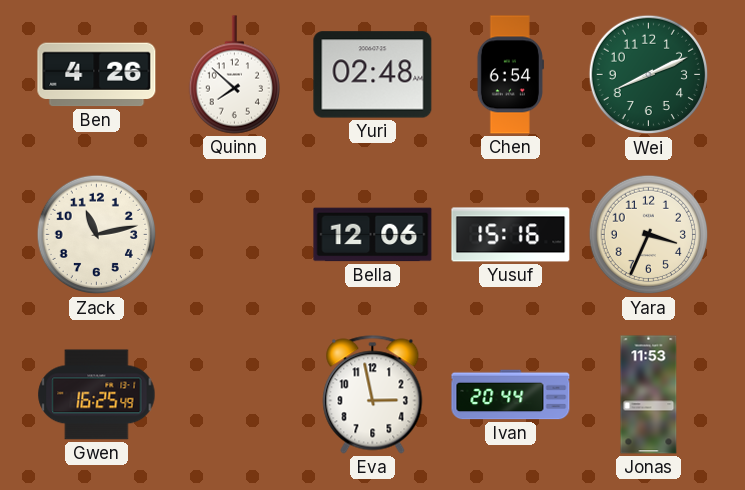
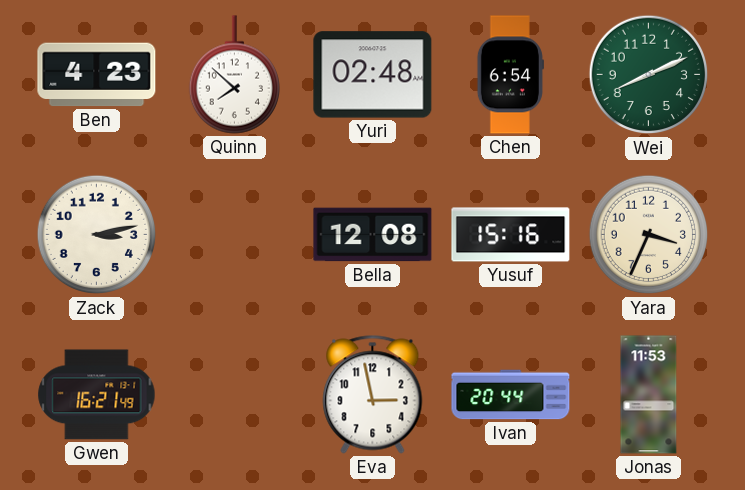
Ben: 4:26 -> 4:23 (97, 75)
Zack: 11:13 -> 3:13 (97, 235)
Bella: 12:06 -> 12:08 (373, 235)
Gwen: 16:25 -> 16:21 (97, 395)
